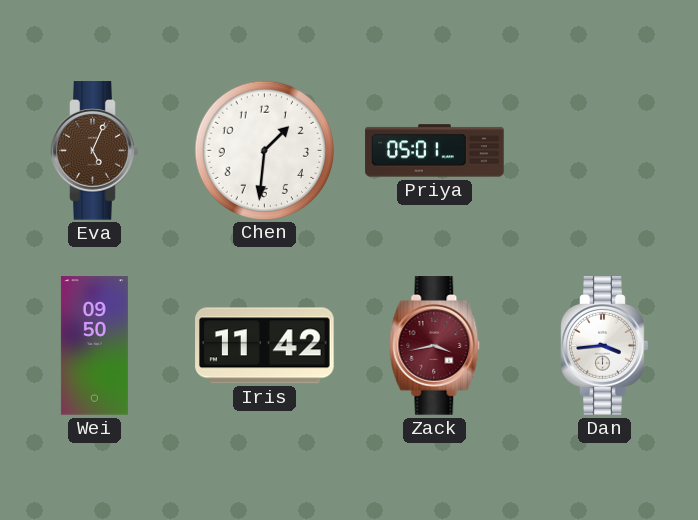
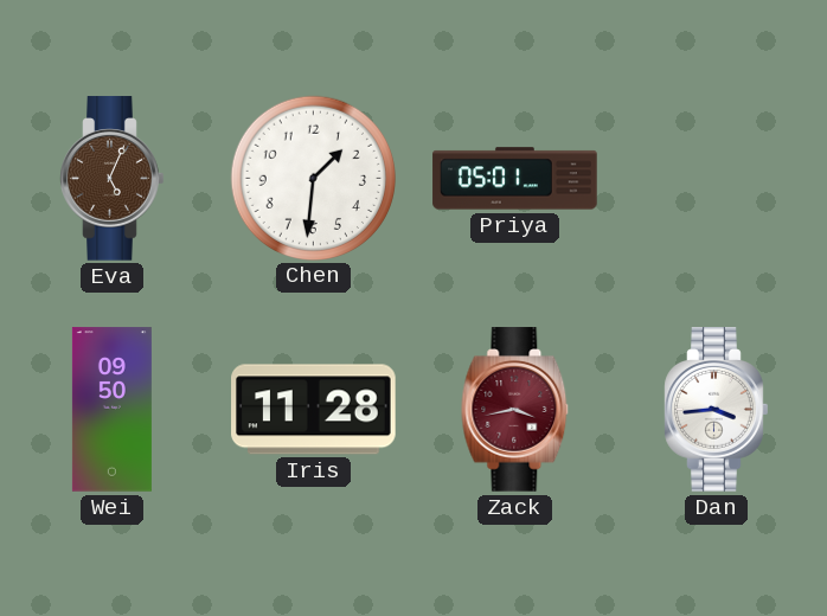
Iris: 11:42 -> 11:28 (314, 410)
